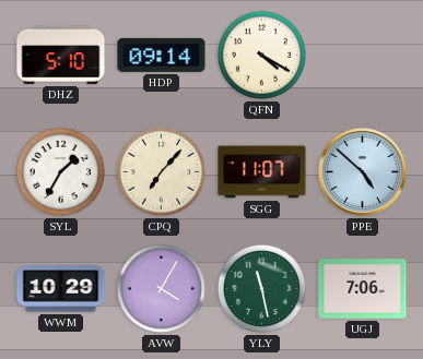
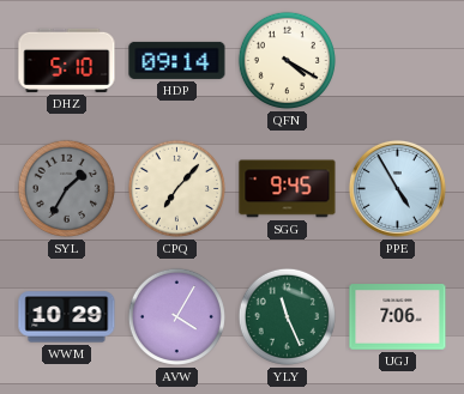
SYL dial: white -> grey (66, 188)
SGG: 11:07 -> 9:45 (288, 189)
PPE: 4:52 -> 4:55 (397, 188)
YLY: 11:28 -> 11:26 (287, 316)
